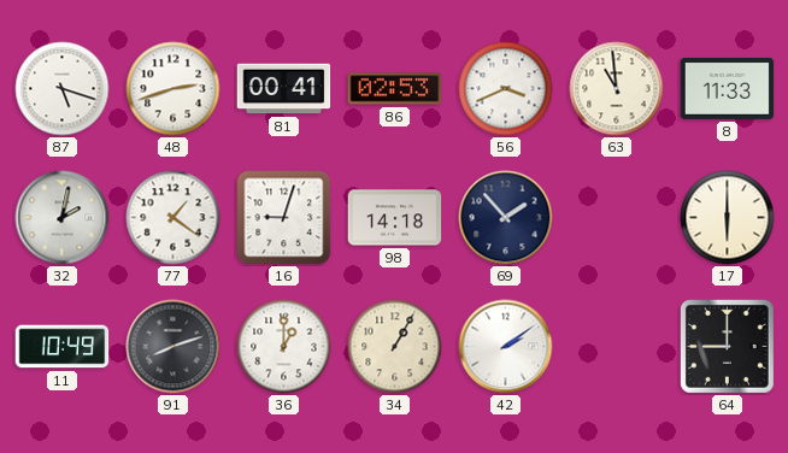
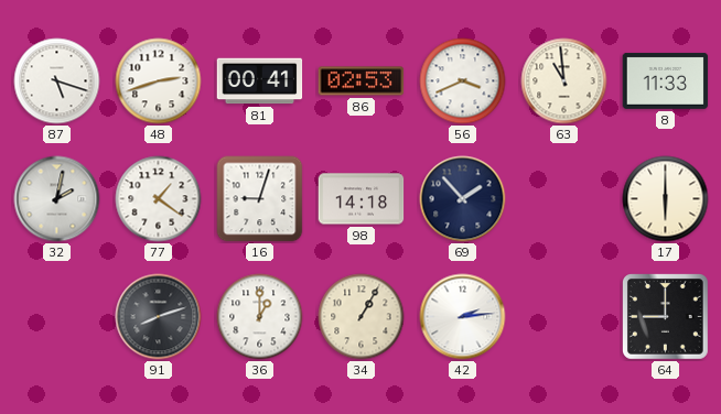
11: 10:49 -> none (63, 347)
42: 2:09 -> 2:14 (463, 317)
